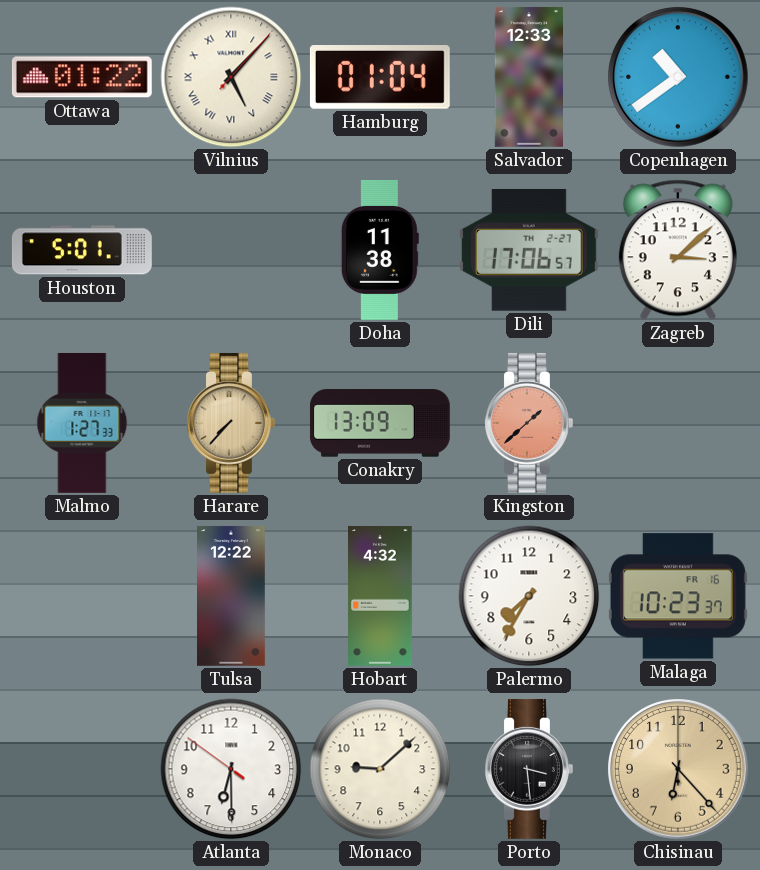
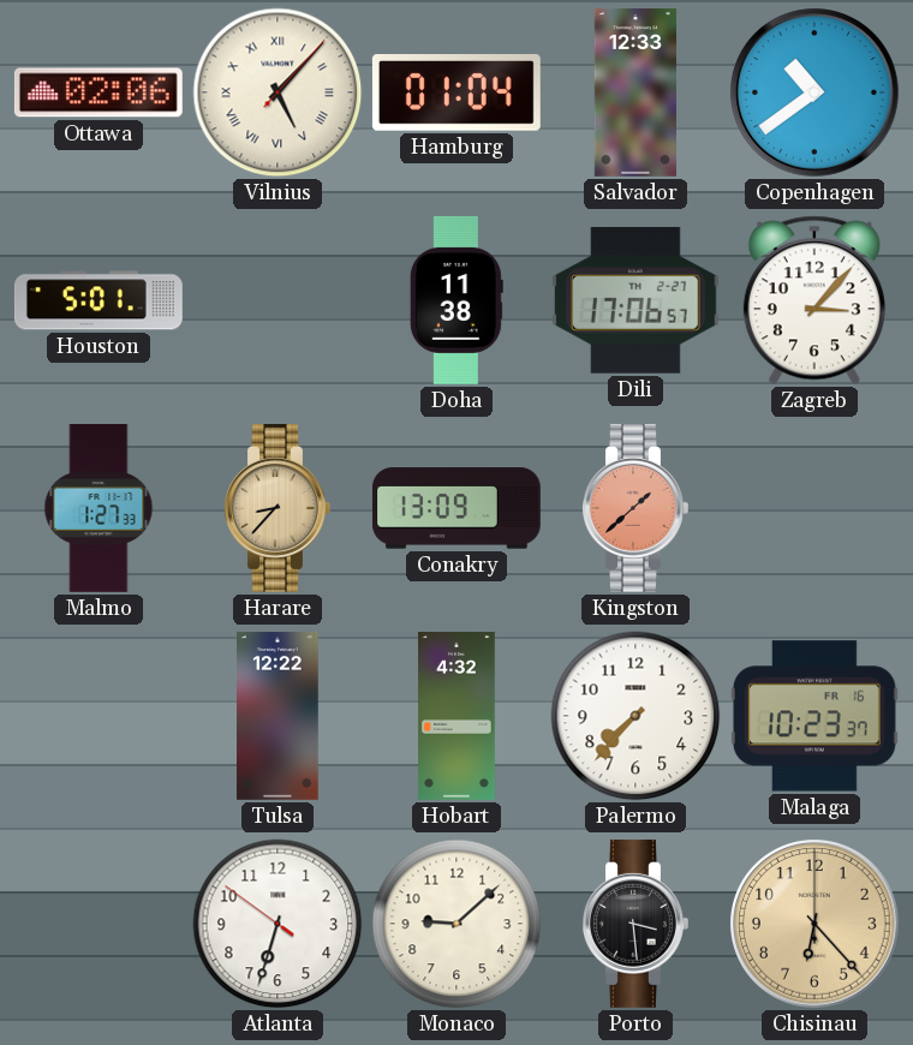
Ottawa: 01:22 -> 02:06 (99, 92)
Zagreb: 3:08 -> 3:07 (814, 300)
Harare: 7:37 -> 8:37 (278, 508)
Palermo: 7:35 -> 7:37 (635, 716)
Atlanta: 6:29 -> 6:32 (278, 924)
